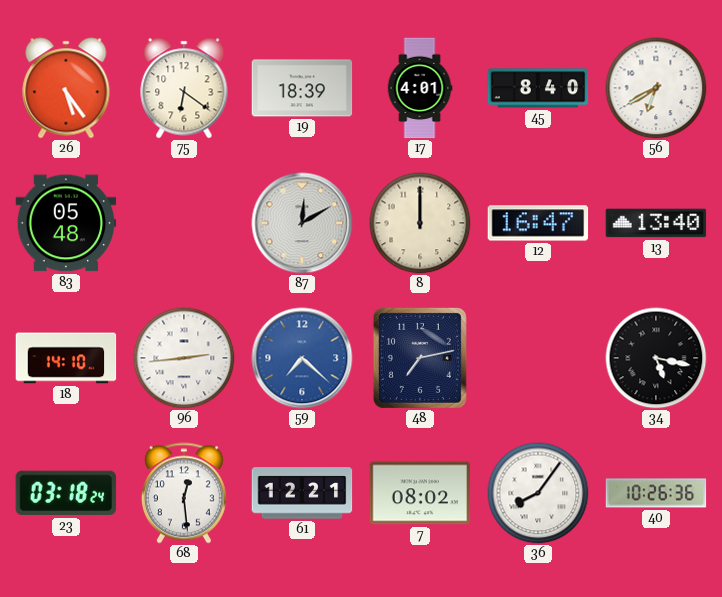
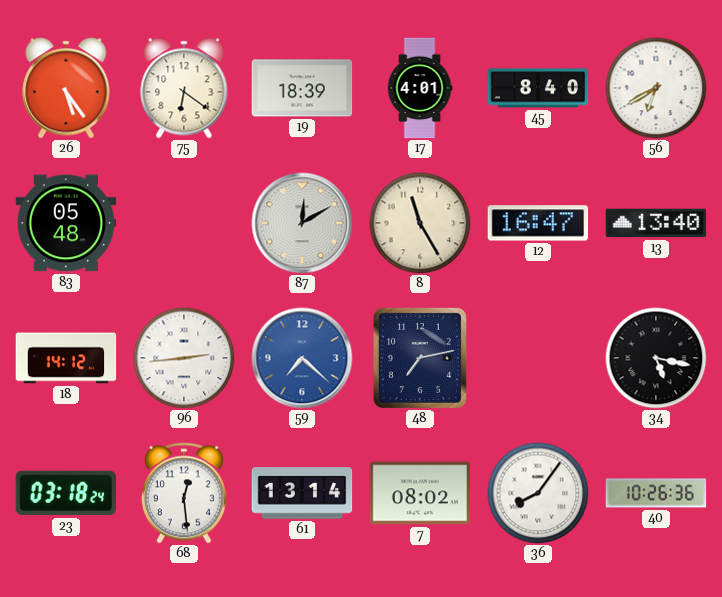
8: 12:00 -> 11:25 (420, 223)
18: 14:10 -> 14:12 (66, 358)
61: 12:21 -> 13:14 (302, 493)
